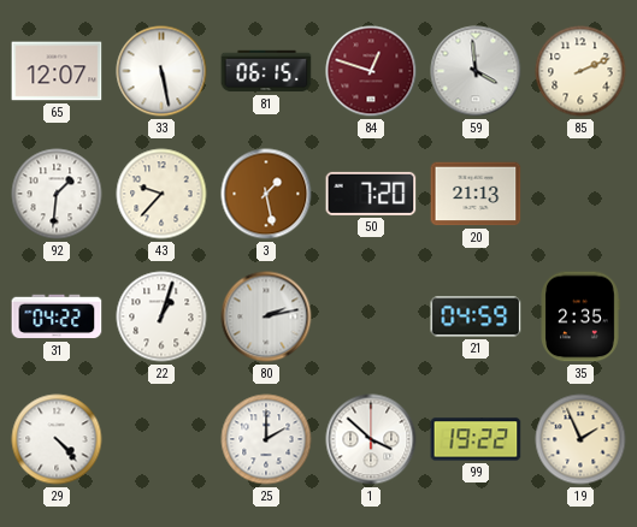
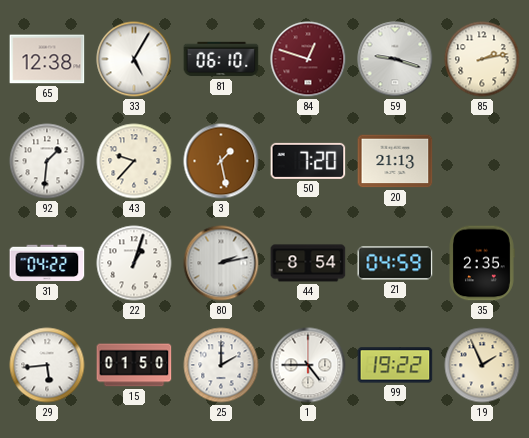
65: 12:07 -> 12:38 (47, 59)
33: 5:28 -> 5:05 (134, 59)
81: 06:15 -> 06:10 (221, 59)
59: 3:59 -> 9:18 (395, 59)
85: 2:11 -> 2:13 (482, 59)
44: none -> 8:54 (308, 263)
29: 4:23 -> 5:44 (47, 365)
15: none -> 01:50 (134, 365)
1: 3:52 -> 4:45 (308, 365)
